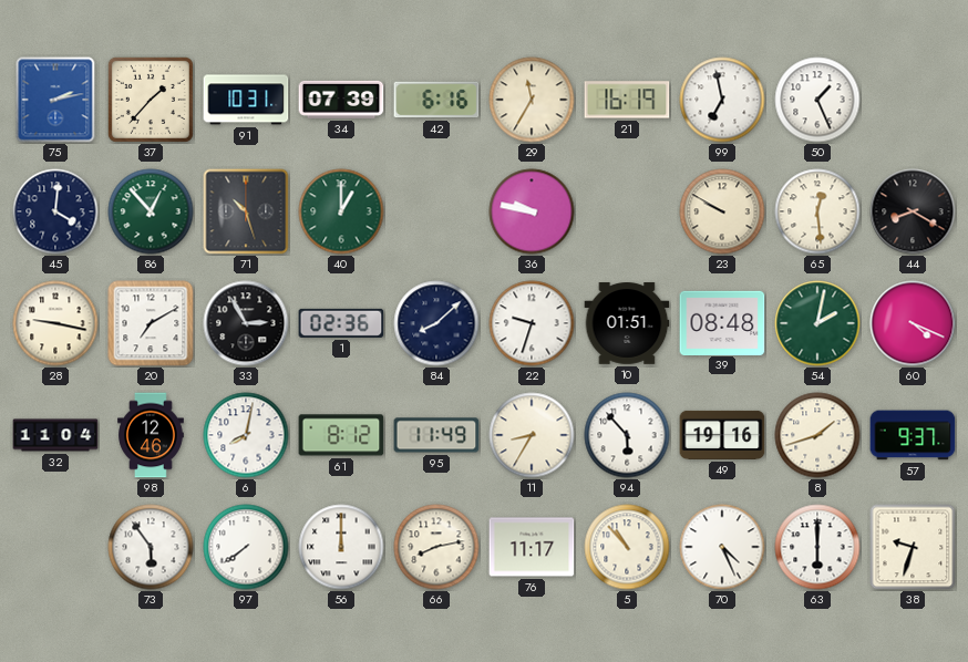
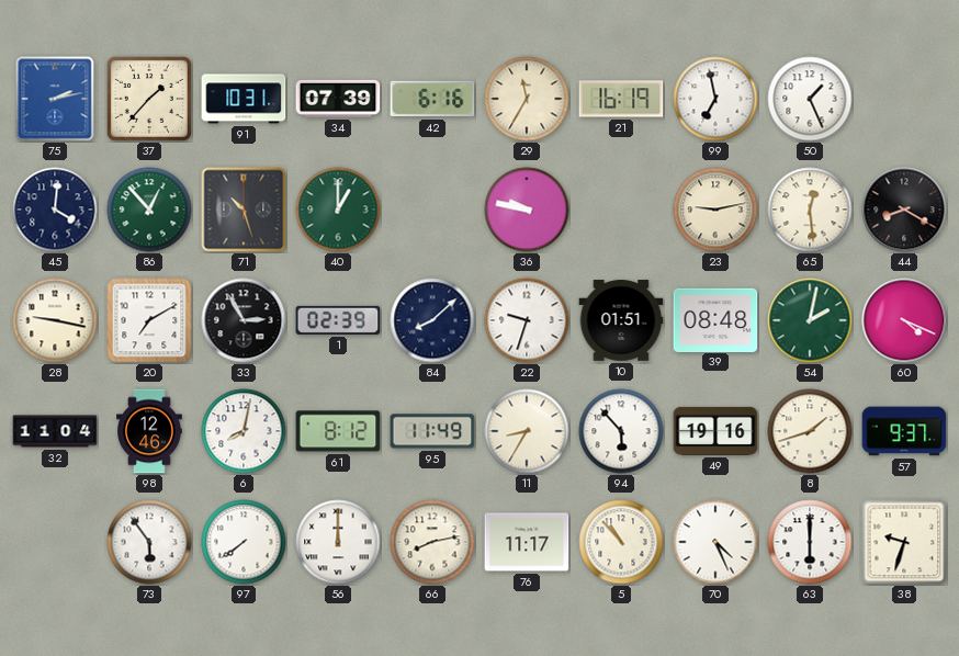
23: 9:50 -> 9:13 (715, 210)
1: 02:36 -> 02:39 (338, 320)
